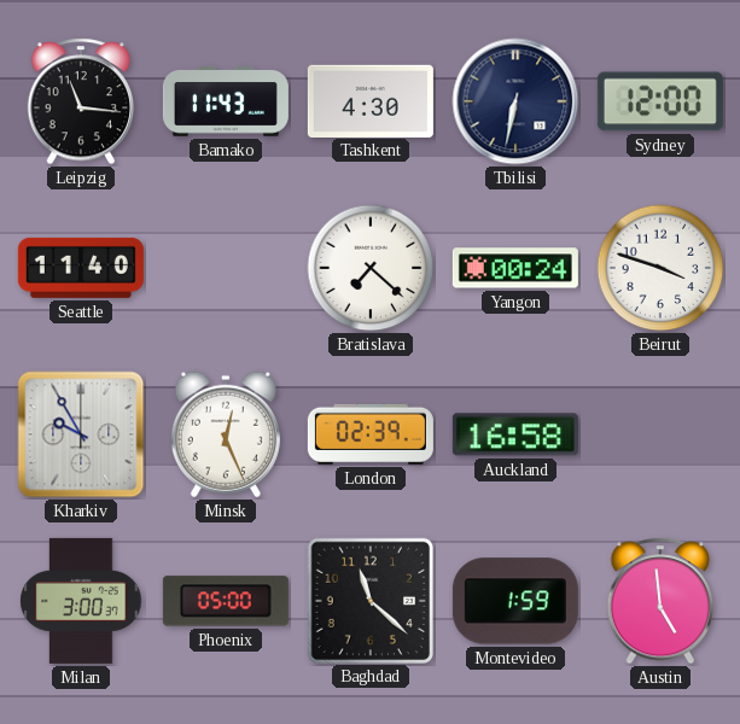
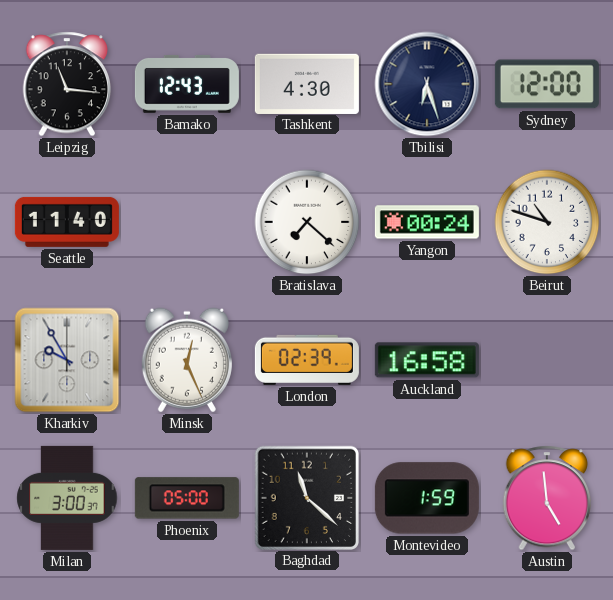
Bamako: 11:43 -> 12:43 (187, 84)
Tbilisi: 6:32 -> 6:27 (427, 84)
Beirut: 3:48 -> 10:48 (547, 222)
